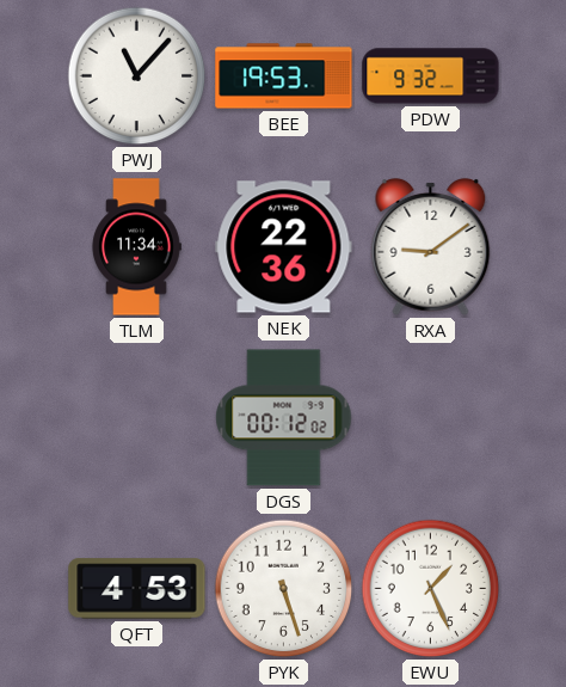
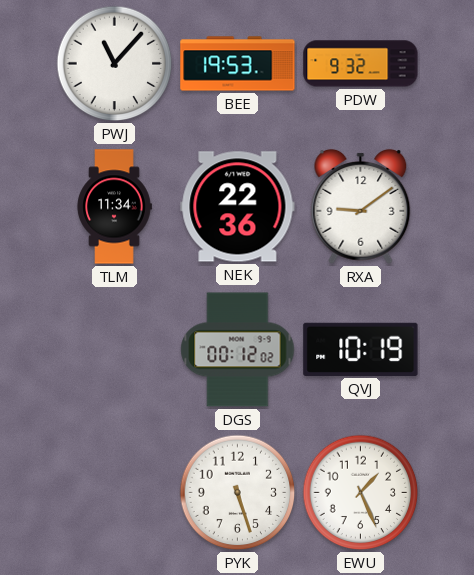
QVJ: none -> 10:19 (361, 349)
QFT: 4:53 -> none (137, 589)
